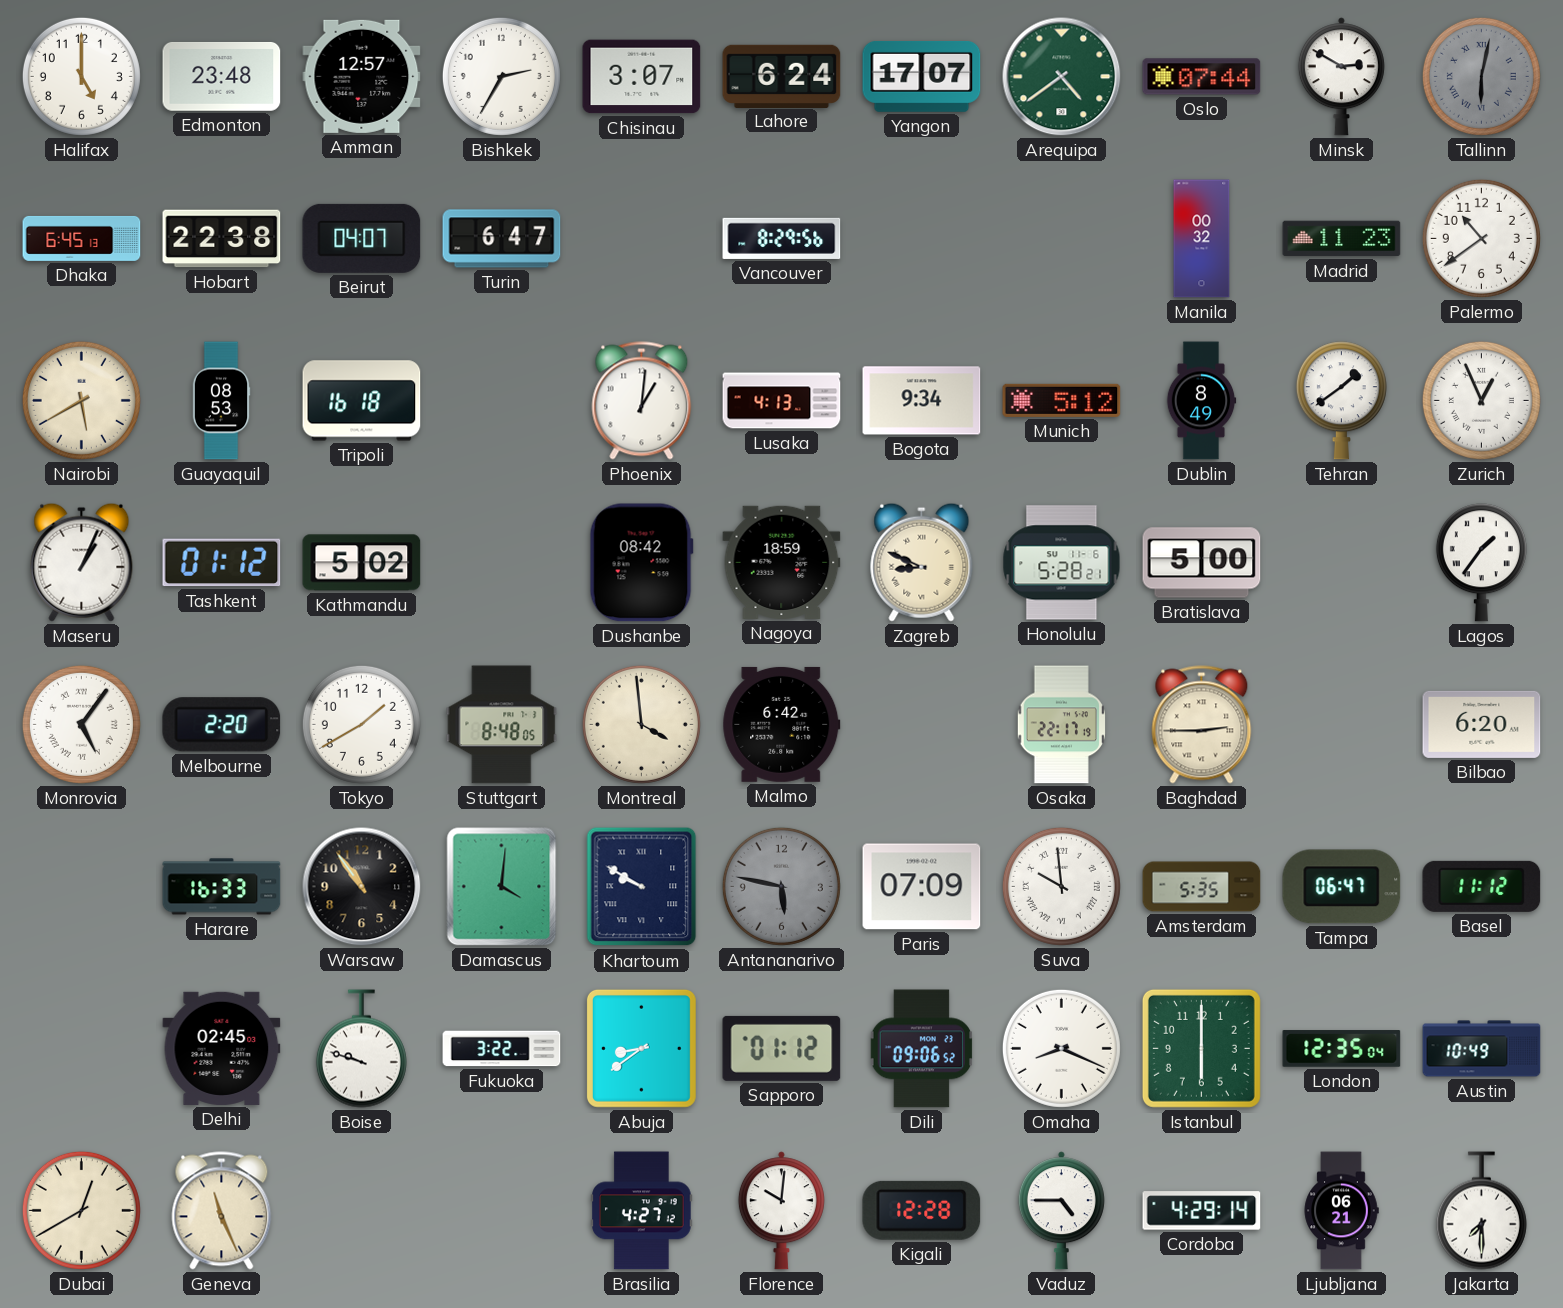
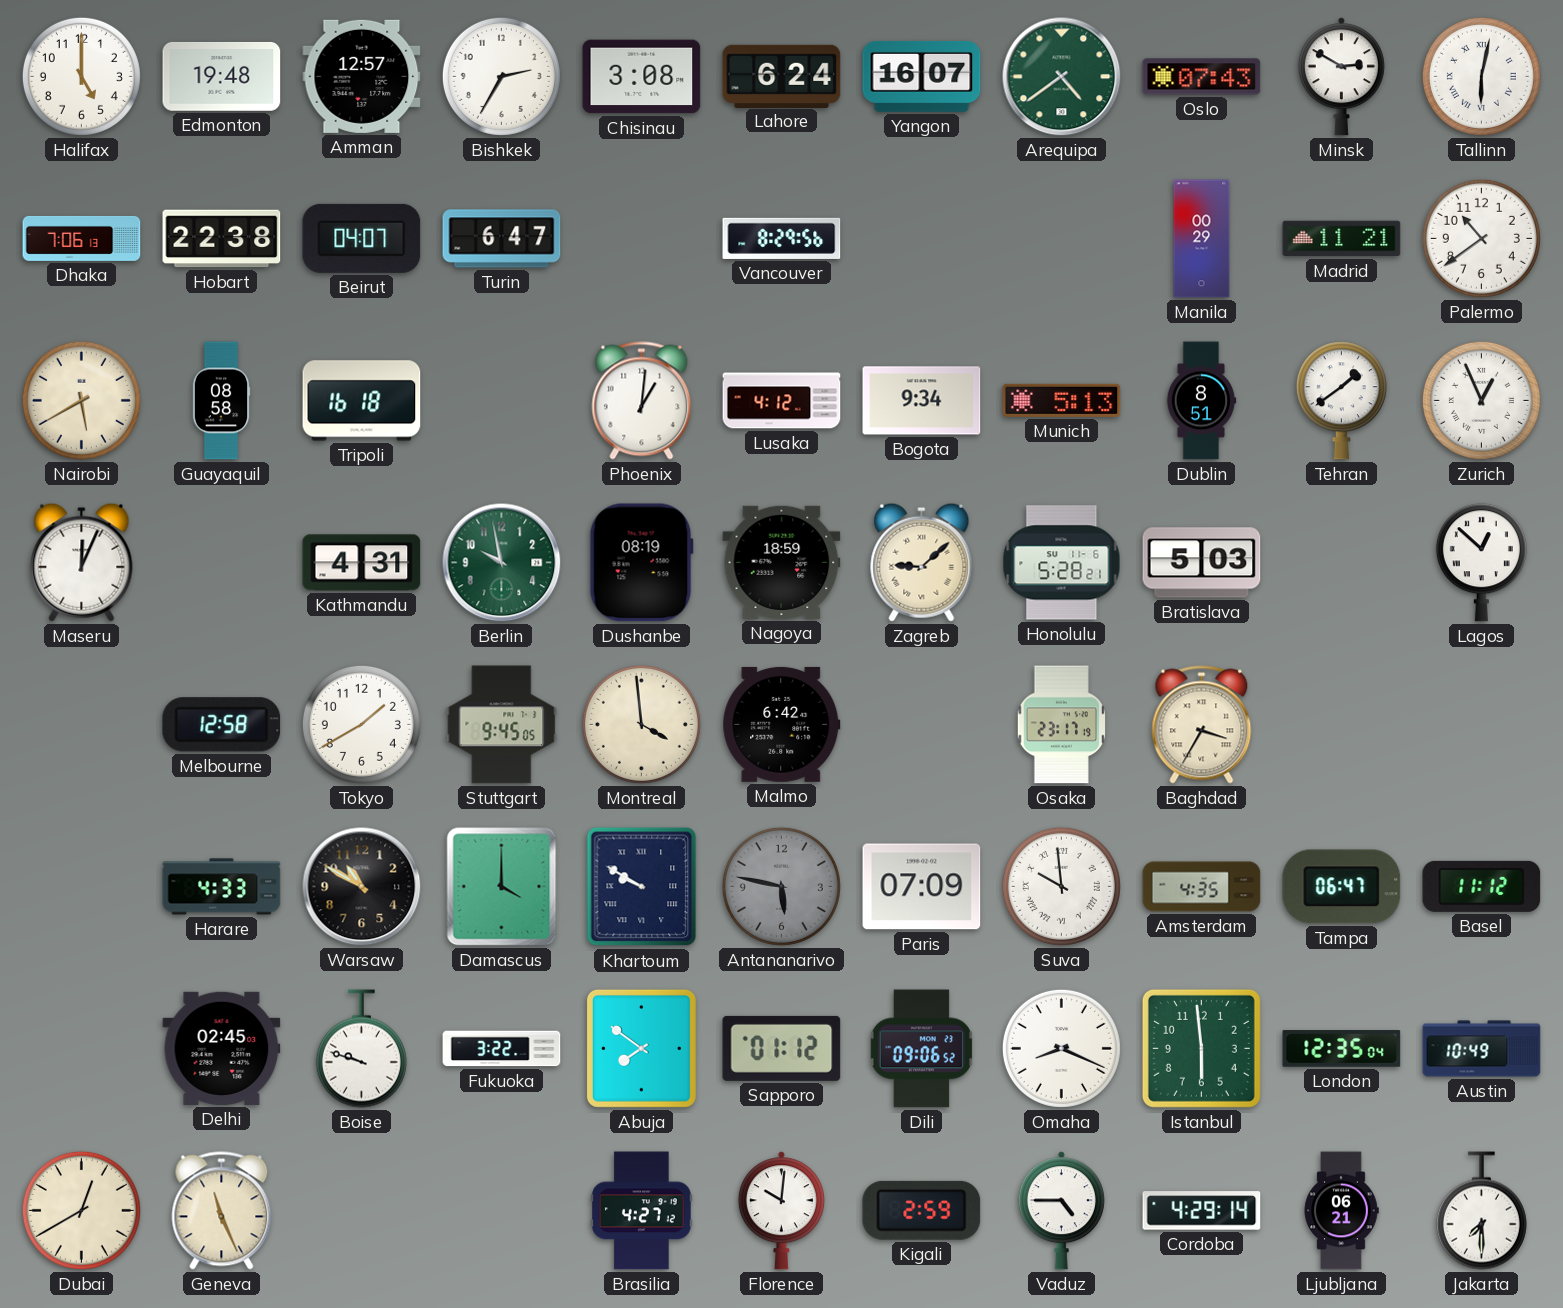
Edmonton: 23:48 -> 19:48 (222, 77)
Chisinau: 3:07 -> 3:08 (642, 77)
Yangon: 17:07 -> 16:07 (922, 76)
Oslo: 07:44 -> 07:43 (1202, 77)
Tallinn dial: grey -> white (1481, 76)
Dhaka: 6:45 -> 7:06 (82, 238)
Manila: 00:32 -> 00:29 (1202, 239)
Madrid: 11:23 -> 11:21 (1342, 239)
Guayaquil: 08:53 -> 08:58 (221, 401)
Lusaka: 4:13 -> 4:12 (782, 401)
Munich: 5:12 -> 5:13 (1062, 400)
Dublin: 8:49 -> 8:51 (1201, 401)
Maseru: 1:04 -> 12:04 (82, 562)
Tashkent: 01:12 -> none (222, 563)
Kathmandu: 5:02 -> 4:31 (362, 563)
Berlin: none -> 9:58 (502, 563)
Dushanbe: 08:42 -> 08:19 (641, 563)
Zagreb: 8:49 -> 9:08 (922, 562)
Bratislava: 5:00 -> 5:03 (1202, 563)
Lagos: 1:36 -> 12:52 (1481, 563)
Monrovia: 5:06 -> none (81, 724)
Melbourne: 2:20 -> 12:58 (222, 725)
Stuttgart: 8:48 -> 9:45 (502, 725)
Osaka: 22:17 -> 23:17 (1061, 725)
Baghdad: 2:45 -> 3:35 (1202, 725)
Bilbao: 6:20 -> none (1482, 724)
Harare: 16:33 -> 4:33 (222, 887)
Warsaw: 10:54 -> 10:50 (362, 887)
Damascus: 4:01 -> 4:00 (502, 887)
Amsterdam: 5:35 -> 4:35 (1202, 887)
Abuja: 8:39 -> 7:51 (641, 1048)
Istanbul: 6:00 -> 5:59 (1201, 1048)
Kigali: 12:28 -> 2:59 (922, 1210)
